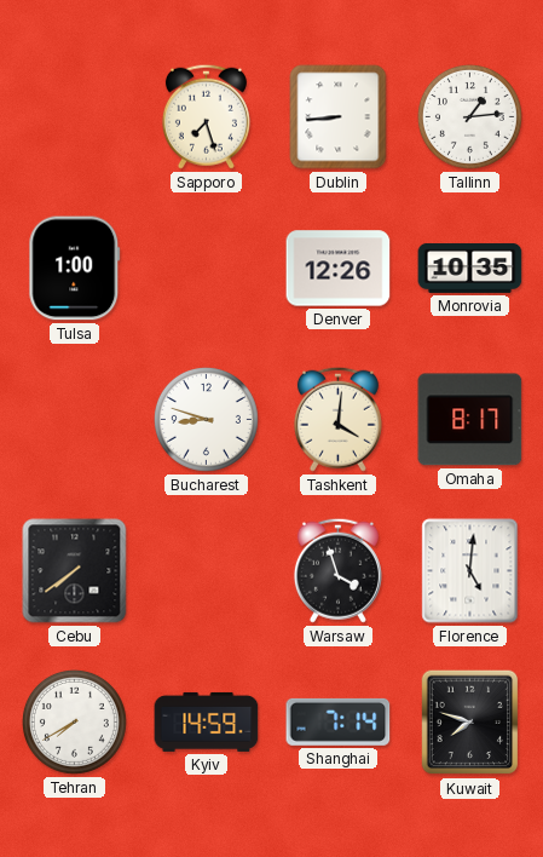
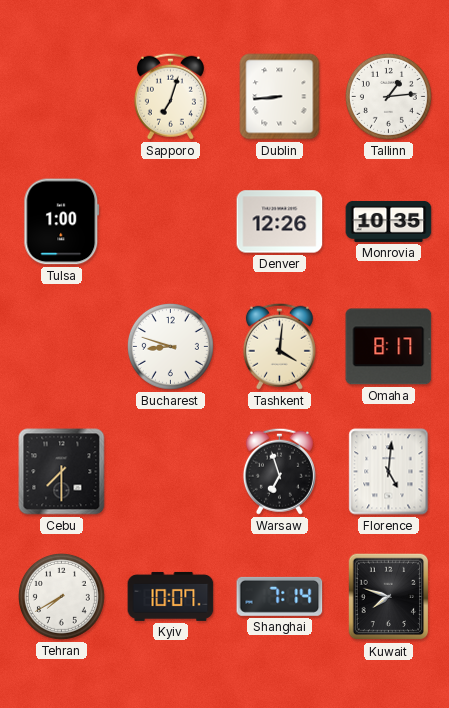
Sapporo: 7:27 -> 7:03 (170, 96)
Cebu: 7:39 -> 7:30 (62, 472)
Warsaw: 3:57 -> 6:57 (279, 471)
Kyiv: 14:59 -> 10:07 (171, 596)
